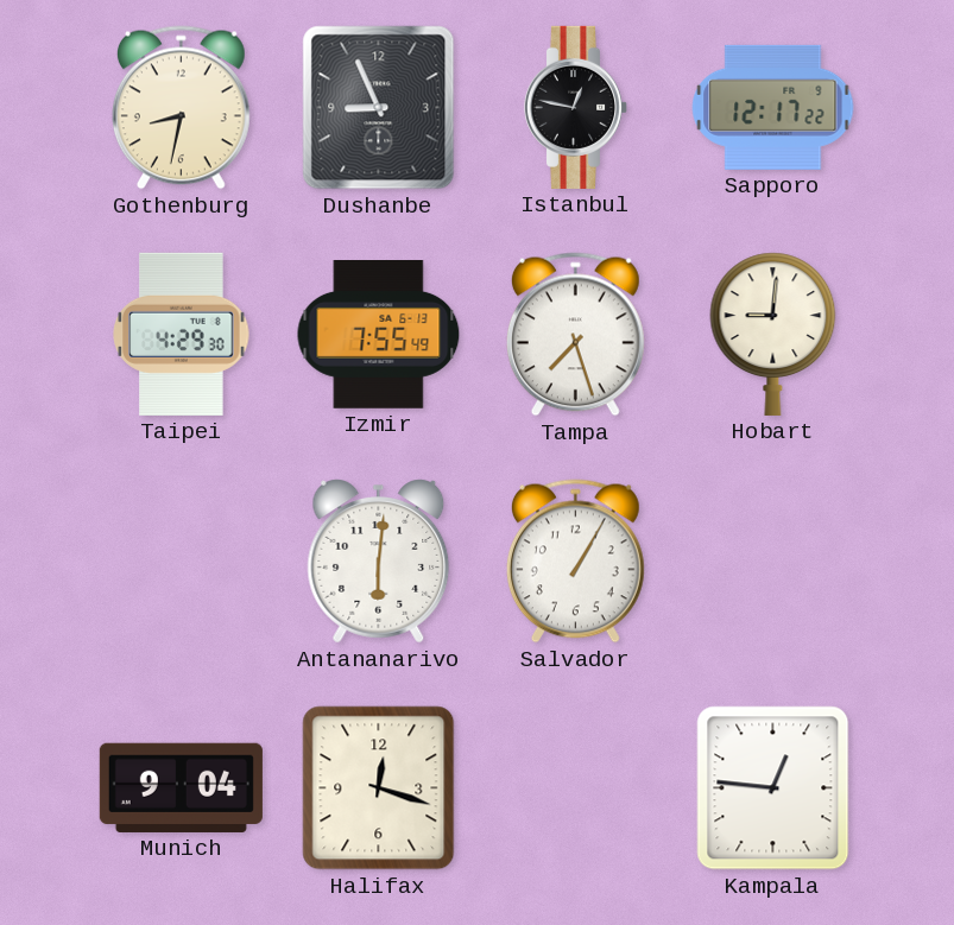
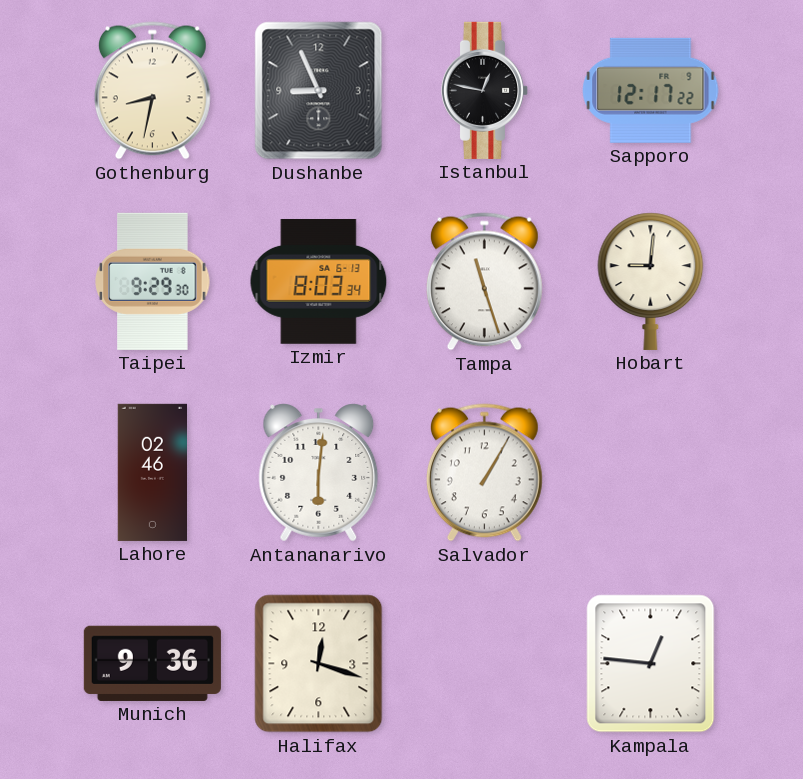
Taipei: 4:29 -> 9:29 (153, 281)
Izmir: 7:55 -> 8:03 (319, 282)
Tampa: 7:27 -> 11:27 (484, 282)
Lahore: none -> 02:46 (153, 472)
Munich: 9:04 -> 9:36 (152, 663)
